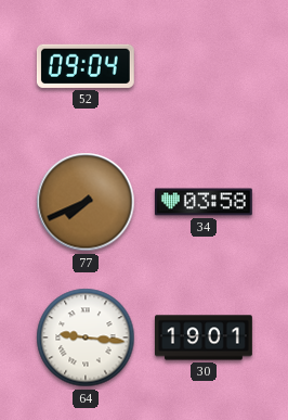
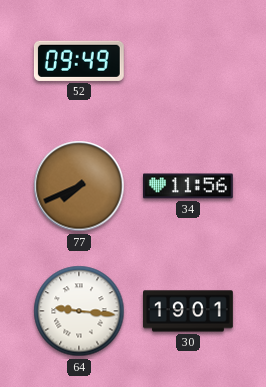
52: 09:04 -> 09:49 (79, 61)
34: 03:58 -> 11:56 (189, 186)
